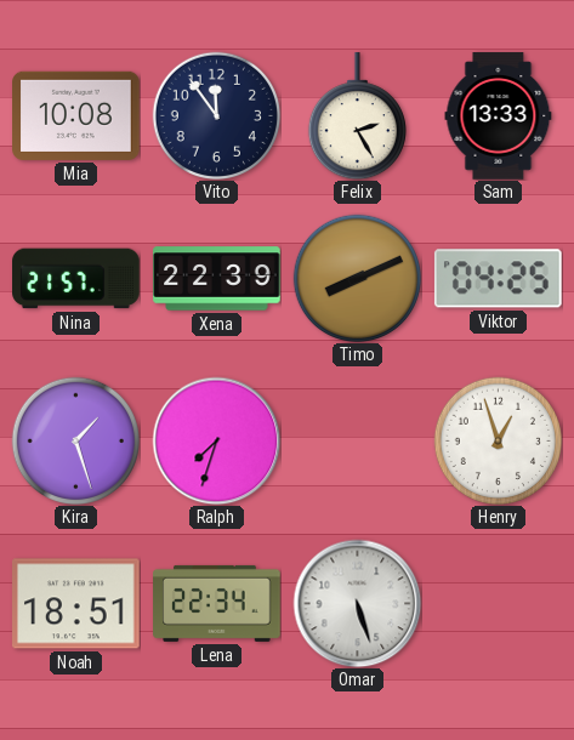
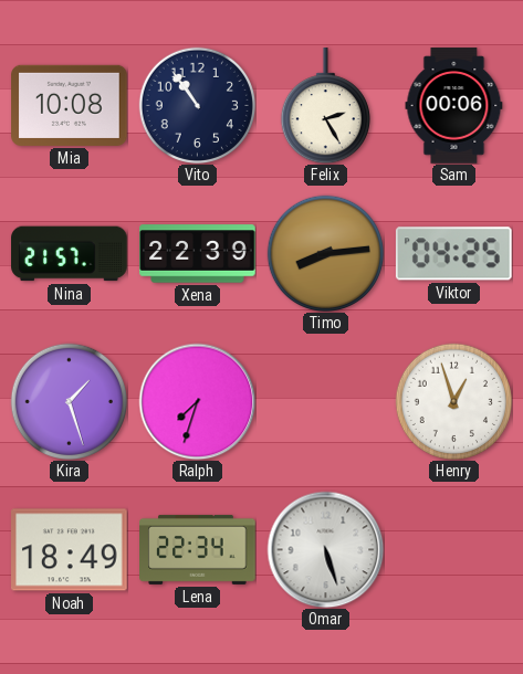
Vito: 11:54 -> 10:54 (197, 105)
Sam: 13:33 -> 00:06 (454, 106)
Timo: 8:11 -> 8:14 (325, 253)
Noah: 18:51 -> 18:49 (70, 550)
